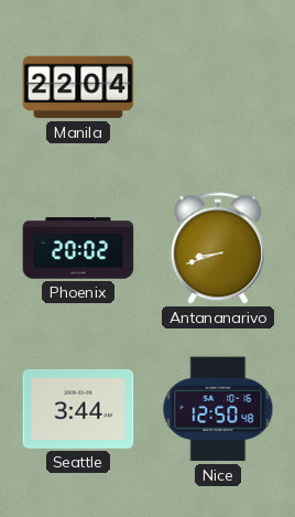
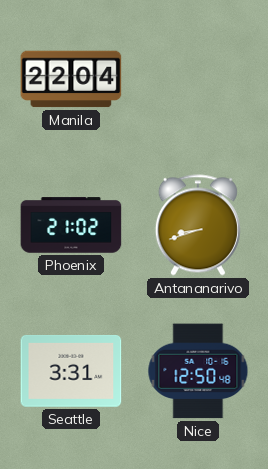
Phoenix: 20:02 -> 21:02 (71, 225)
Seattle: 3:44 -> 3:31 (71, 371)
